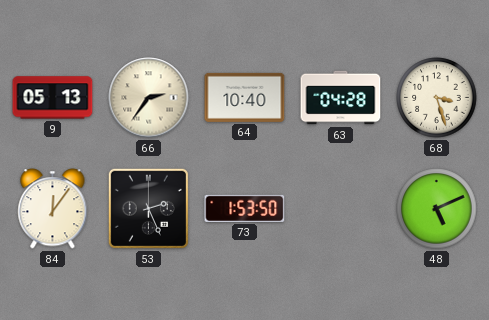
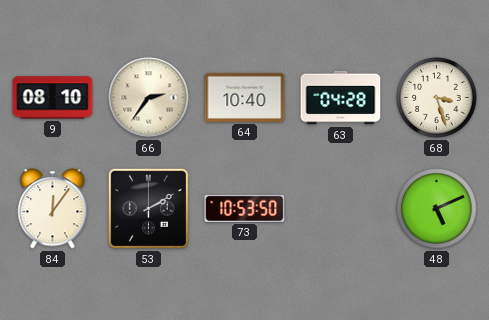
9: 05:13 -> 08:10 (53, 98)
53: 2:26 -> 2:10 (148, 208)
73: 1:53 -> 10:53 (245, 208)
